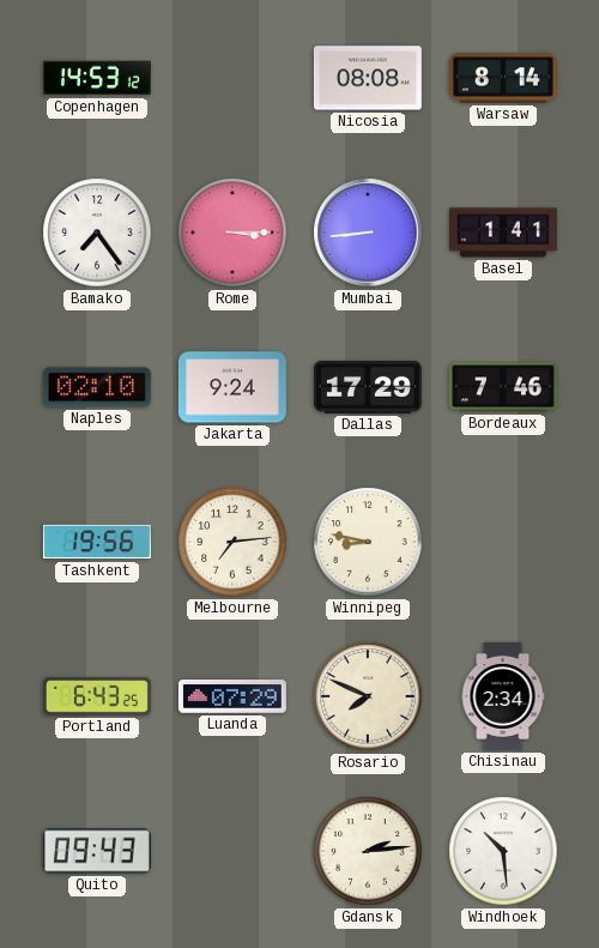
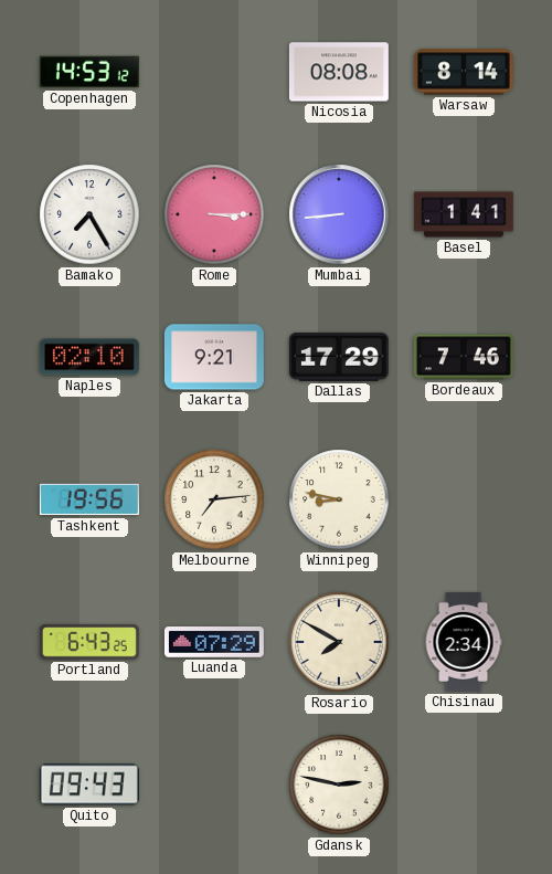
Bamako: 7:24 -> 7:25 (89, 214)
Jakarta: 9:24 -> 9:21 (214, 357)
Rosario: 7:49 -> 7:50 (339, 642)
Gdansk: 2:14 -> 2:47 (339, 785)
Windhoek: 10:29 -> none (503, 851)
